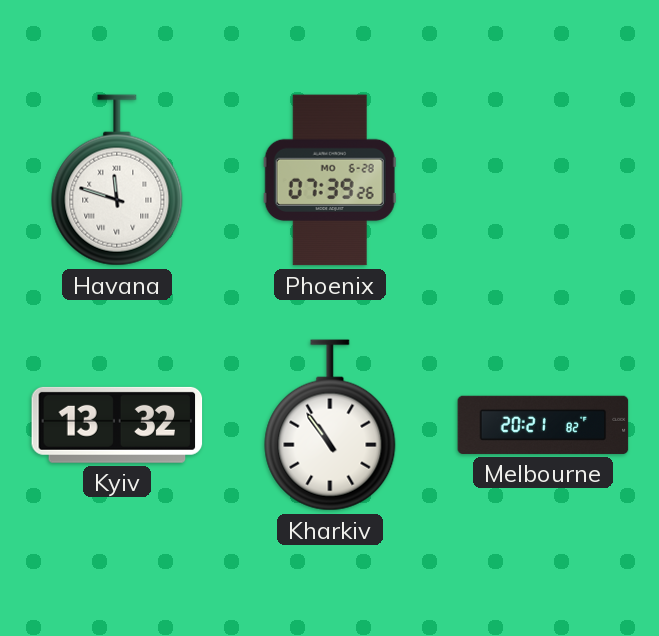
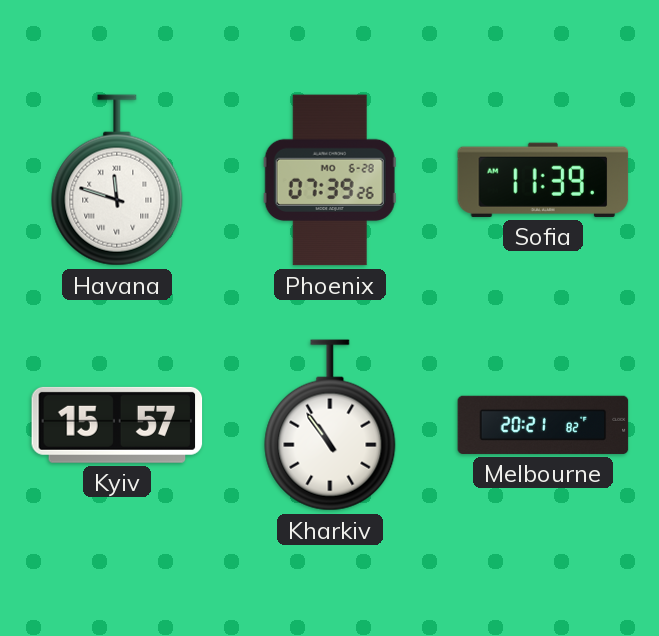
Sofia: none -> 11:39 (543, 180)
Kyiv: 13:32 -> 15:57 (117, 425)
